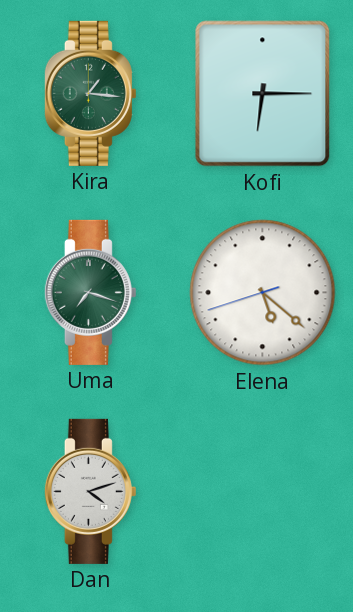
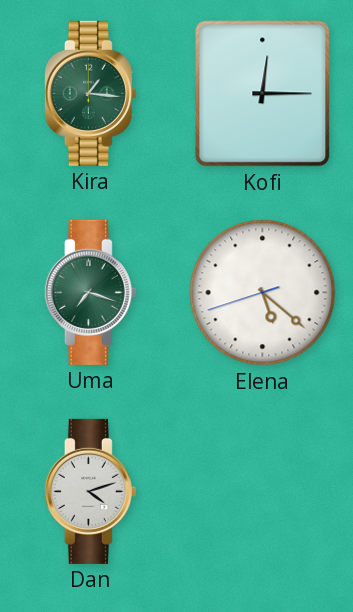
Kofi: 6:15 -> 12:15 (263, 94)
